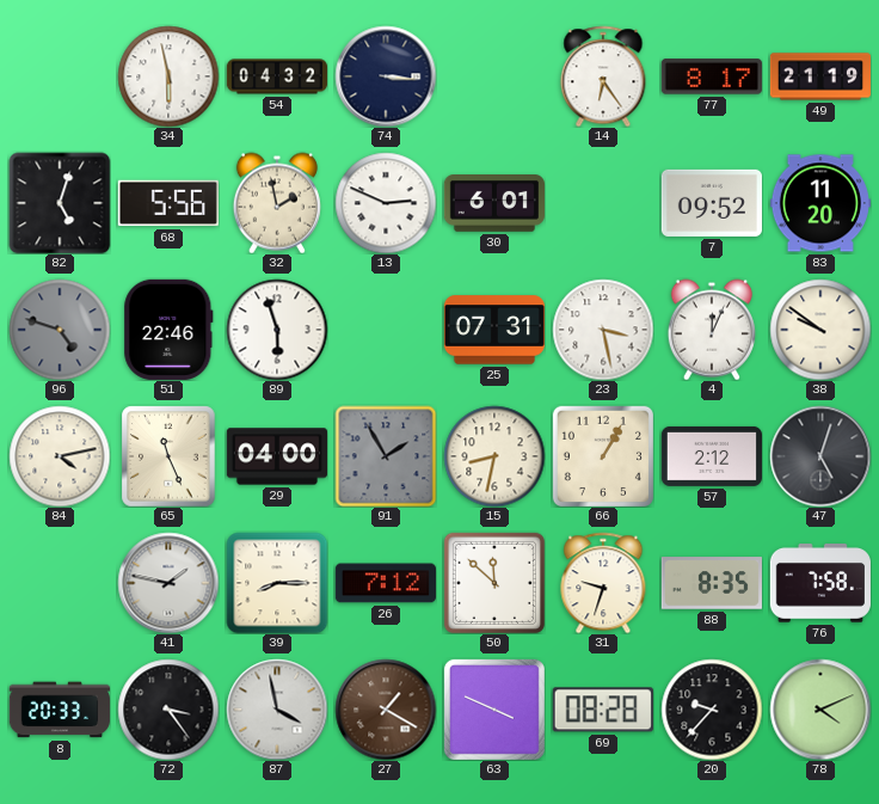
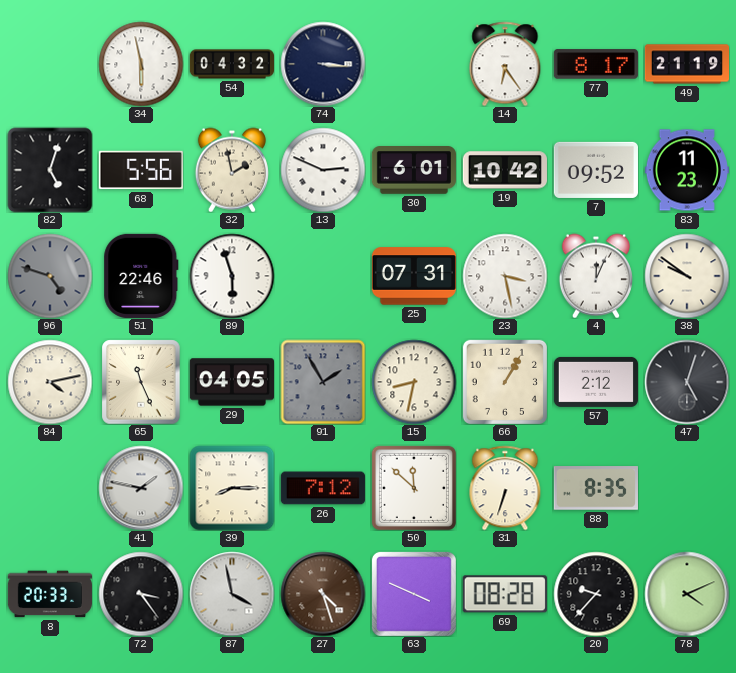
19: none -> 10:42 (504, 170)
83: 11:20 -> 11:23 (687, 170)
29: 04:00 -> 04:05 (231, 382)
31: 9:33 -> 6:33 (505, 488)
76: 7:58 -> none (820, 583)
27: 1:20 -> 4:27 (323, 594)
